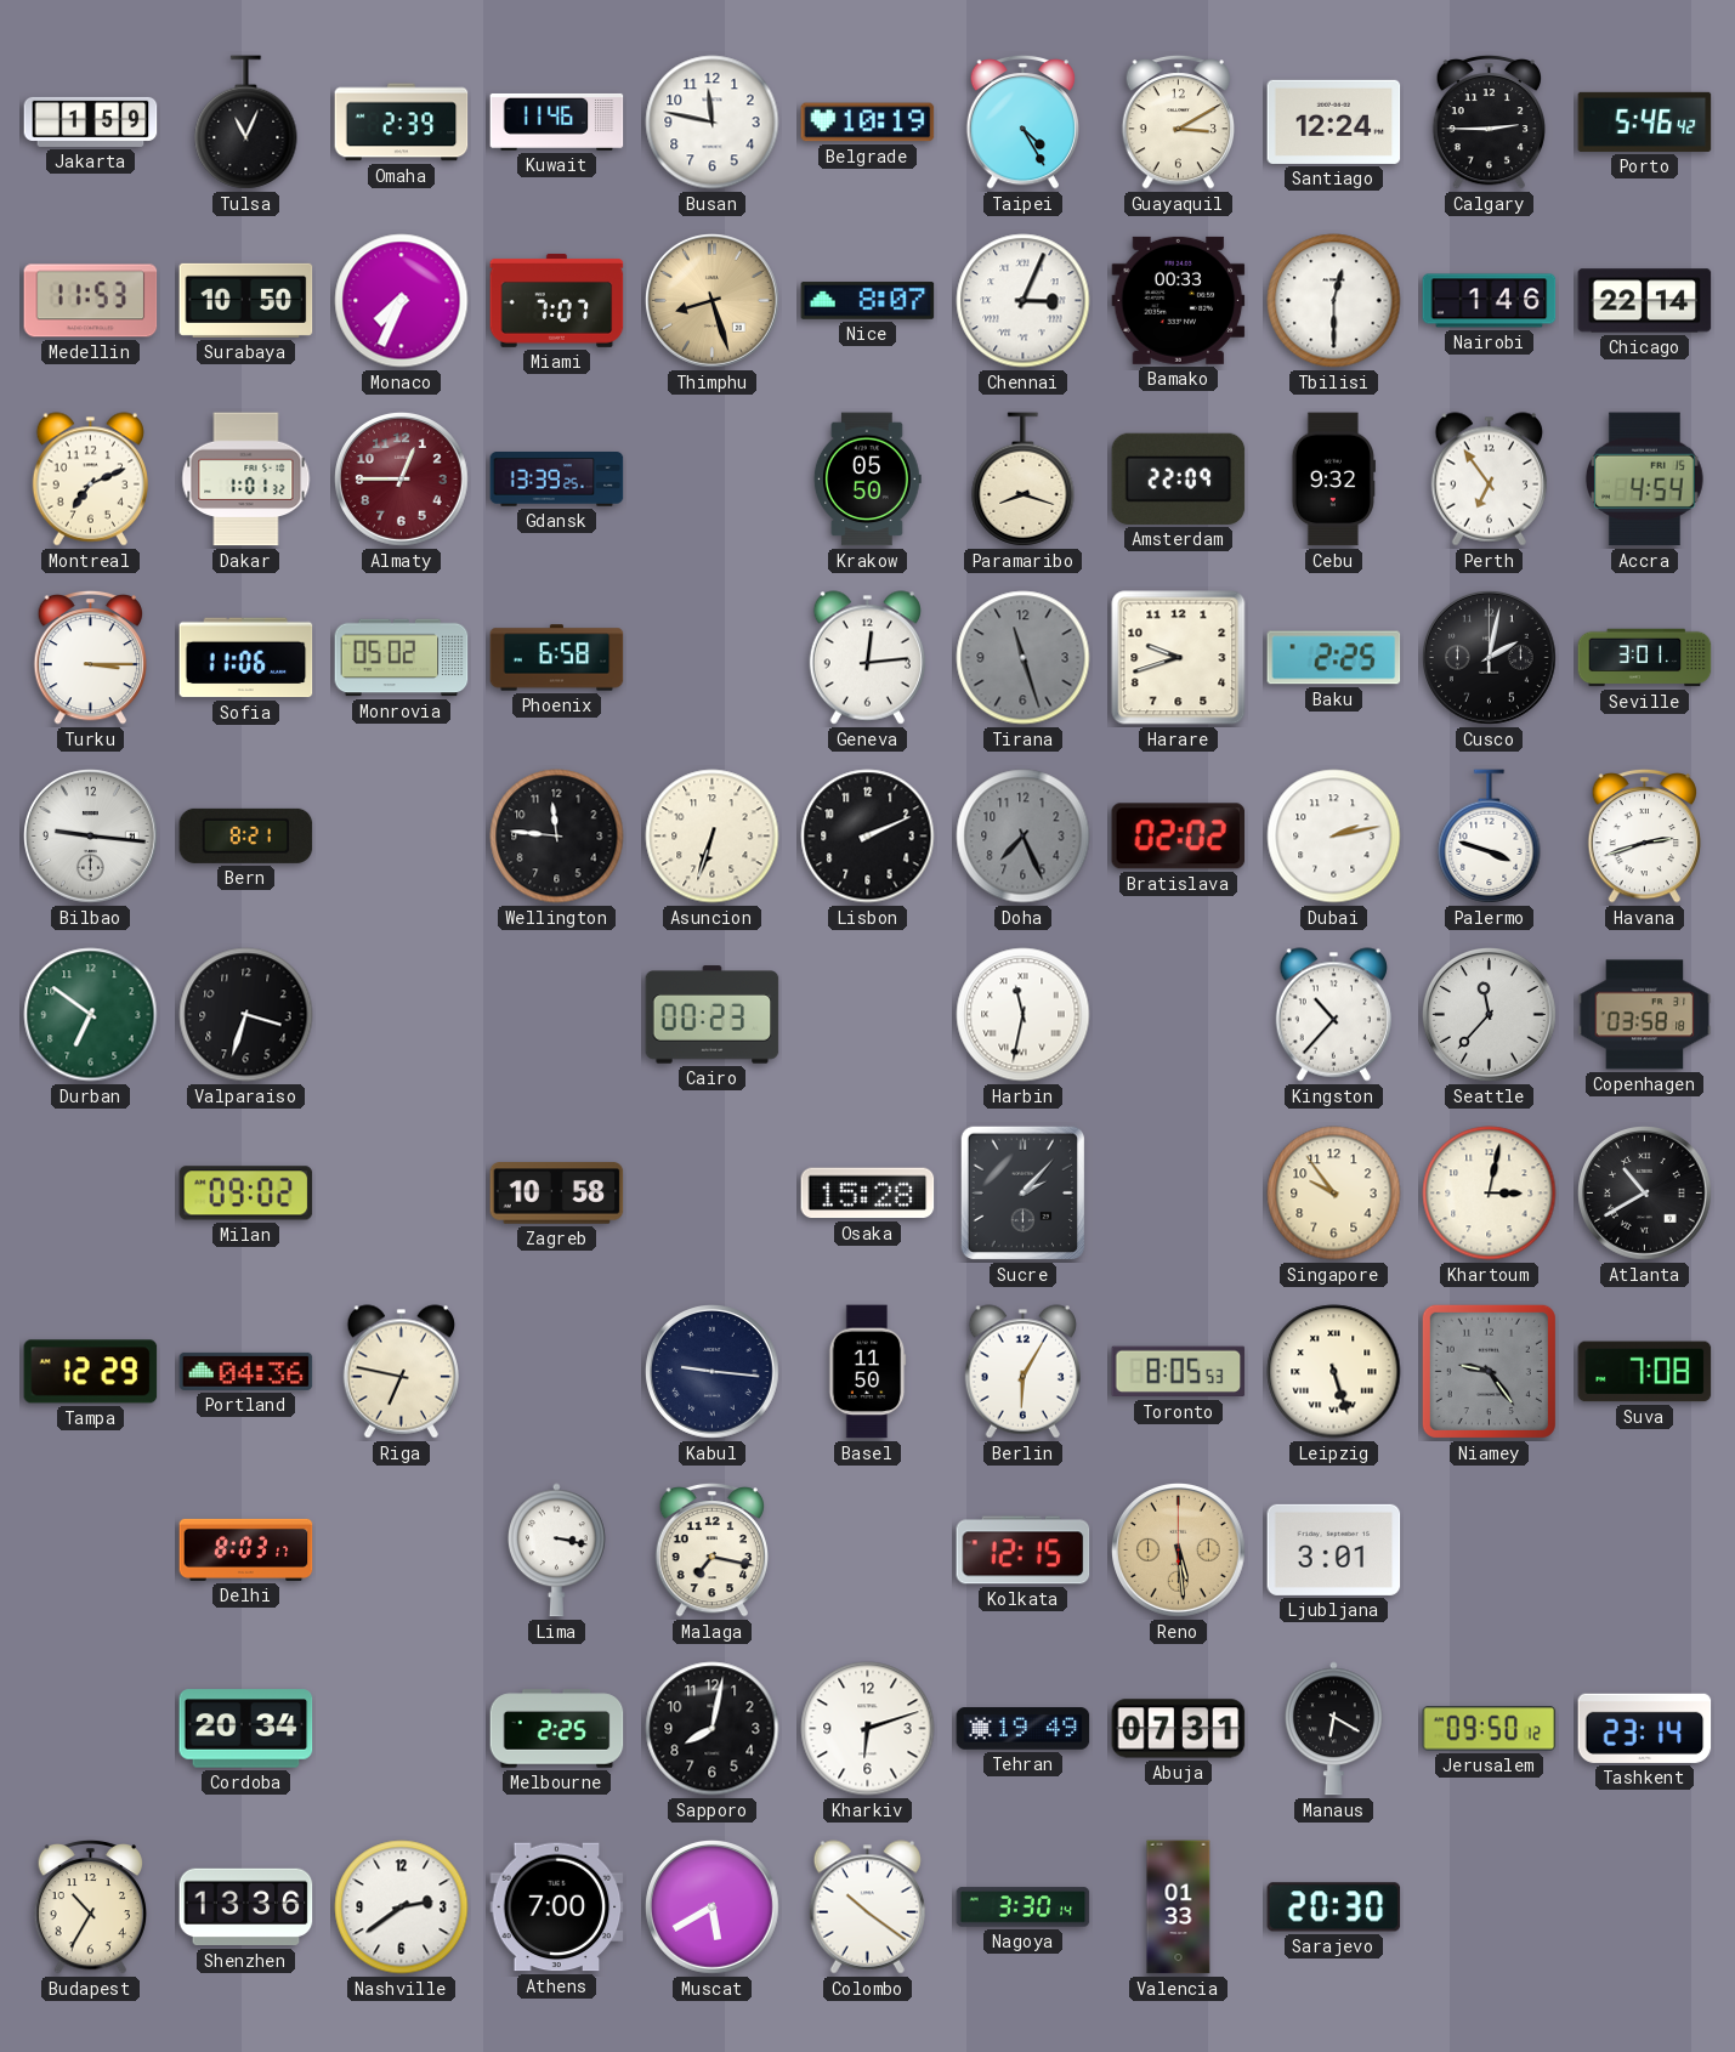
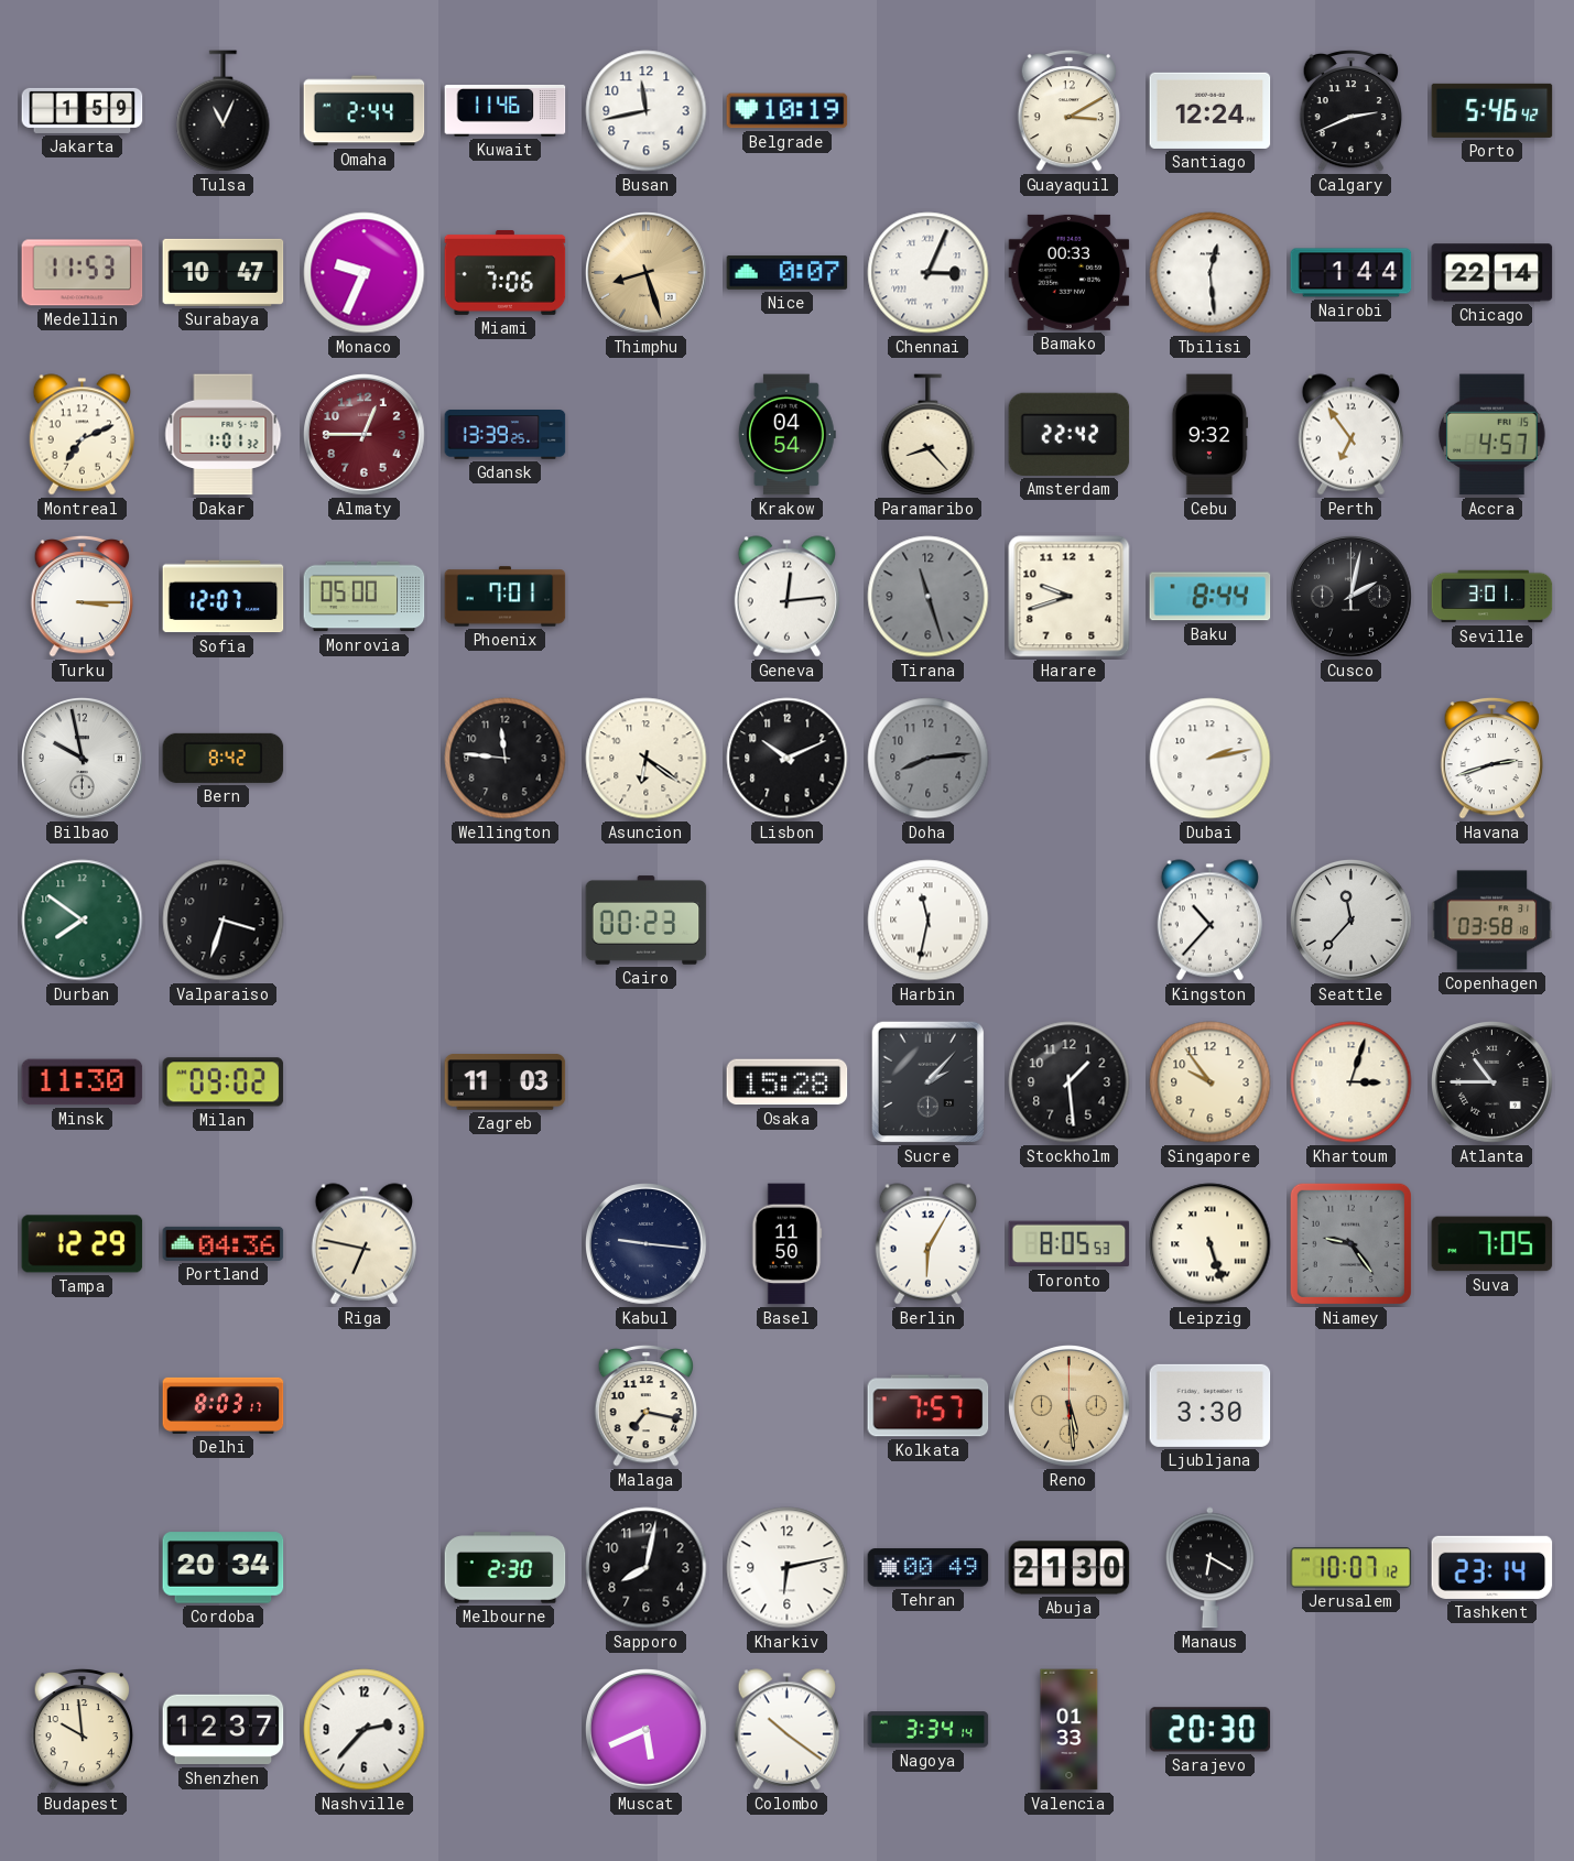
Omaha: 2:39 -> 2:44 (365, 111)
Busan: 11:47 -> 11:43 (647, 111)
Taipei: 4:25 -> none (1022, 121)
Calgary: 2:45 -> 2:41 (1350, 110)
Surabaya: 10:50 -> 10:47 (224, 272)
Monaco: 7:34 -> 9:34 (365, 273)
Miami: 7:07 -> 7:06 (506, 272)
Nice: 8:07 -> 0:07 (788, 273)
Tbilisi: 12:30 -> 12:29 (1211, 273)
Nairobi: 1:46 -> 1:44 (1352, 273)
Krakow: 05:50 -> 04:54 (786, 435)
Paramaribo: 8:18 -> 8:23 (929, 435)
Amsterdam: 22:09 -> 22:42 (1070, 434)
Accra: 4:54 -> 4:57 (1491, 435)
Sofia: 11:06 -> 12:07 (224, 597)
Monrovia: 05:02 -> 05:00 (365, 597)
Phoenix: 6:58 -> 7:01 (506, 597)
Baku: 2:25 -> 8:44 (1211, 597)
Bilbao: 9:16 -> 9:58 (83, 759)
Bern: 8:21 -> 8:42 (224, 758)
Asuncion: 6:33 -> 6:21 (647, 759)
Lisbon: 2:11 -> 10:11 (788, 759)
Doha: 7:26 -> 8:14 (929, 759)
Bratislava: 02:02 -> none (1179, 837)
Palermo: 3:48 -> none (1490, 837)
Durban: 6:51 -> 7:51 (83, 921)
Minsk: none -> 11:30 (83, 1082)
Zagreb: 10:58 -> 11:03 (506, 1082)
Stockholm: none -> 1:29 (1070, 1082)
Khartoum: 3:02 -> 3:03 (1352, 1082)
Atlanta: 10:40 -> 10:45 (1492, 1082)
Suva: 7:08 -> 7:05 (1492, 1244)
Lima: 3:17 -> none (556, 1551)
Kolkata: 12:15 -> 7:57 (929, 1406)
Ljubljana: 3:01 -> 3:30 (1211, 1405)
Melbourne: 2:25 -> 2:30 (506, 1568)
Kharkiv: 6:12 -> 6:13 (788, 1568)
Tehran: 19:49 -> 00:49 (929, 1568)
Abuja: 07:31 -> 21:30 (1070, 1568)
Jerusalem: 09:50 -> 10:07 (1352, 1568)
Budapest: 10:35 -> 9:59 (82, 1729)
Shenzhen: 13:36 -> 12:37 (224, 1730)
Nashville: 2:39 -> 2:37 (365, 1730)
Athens: 7:00 -> none (557, 1908)
Muscat: 5:40 -> 5:41 (647, 1730)
Nagoya: 3:30 -> 3:34 (929, 1730)
